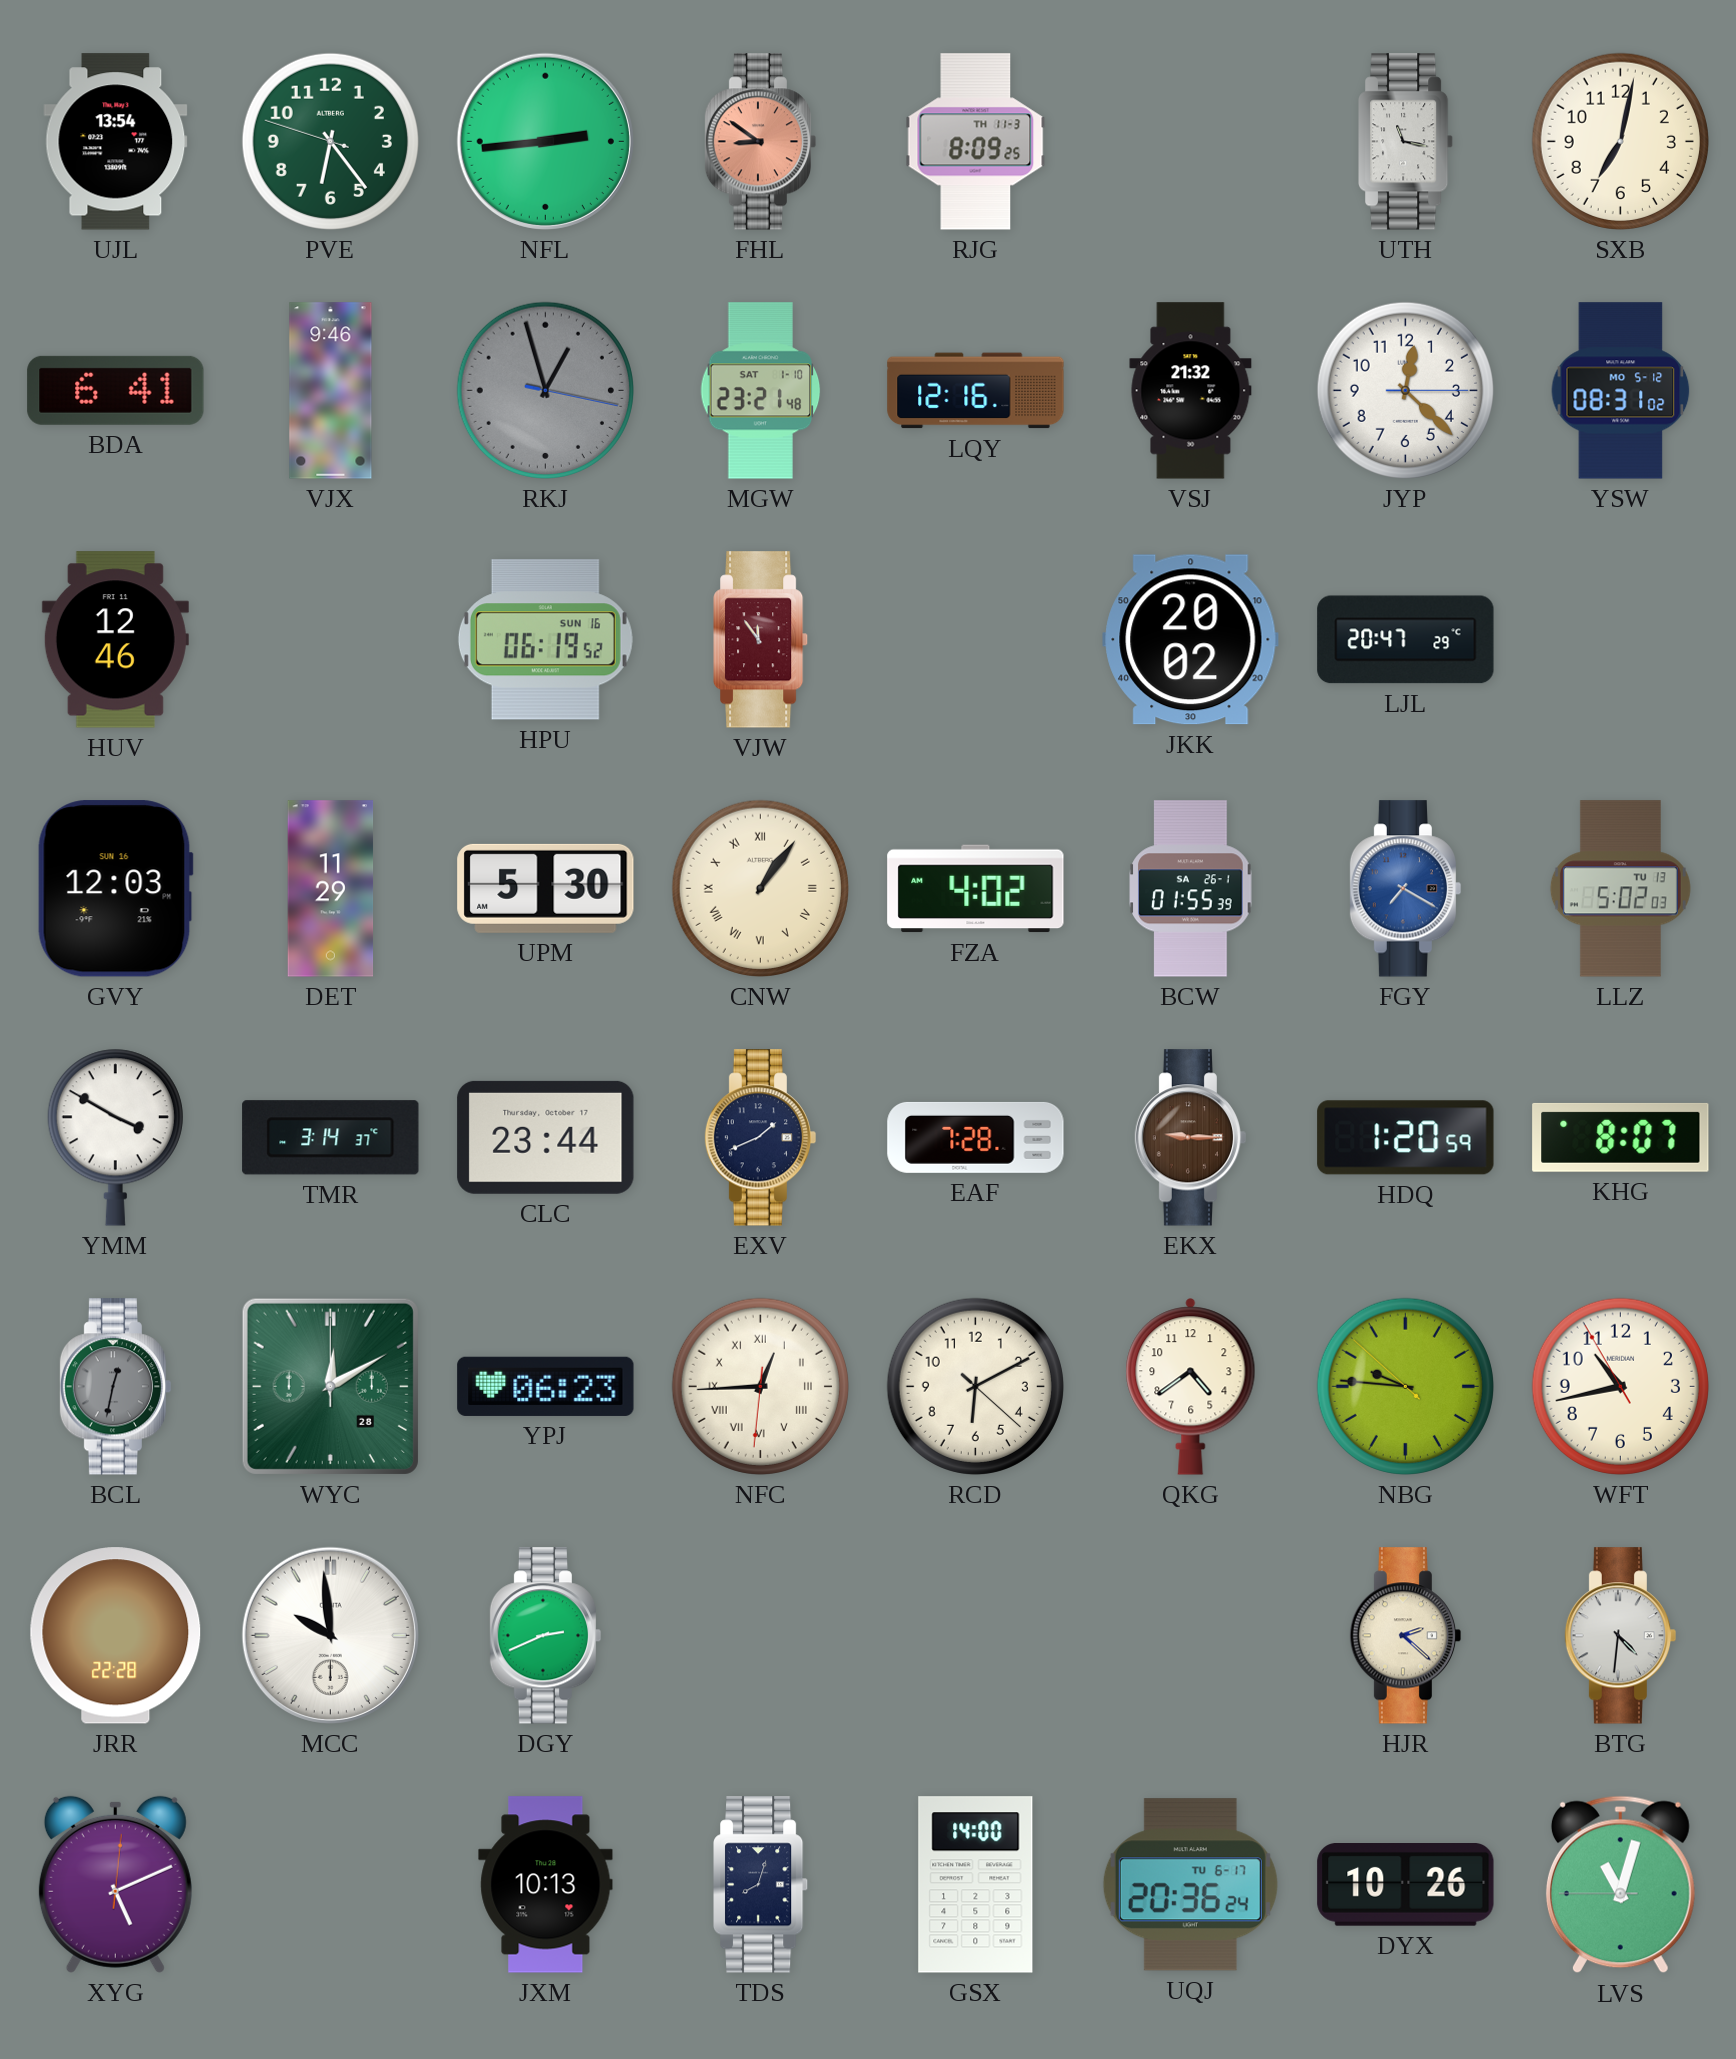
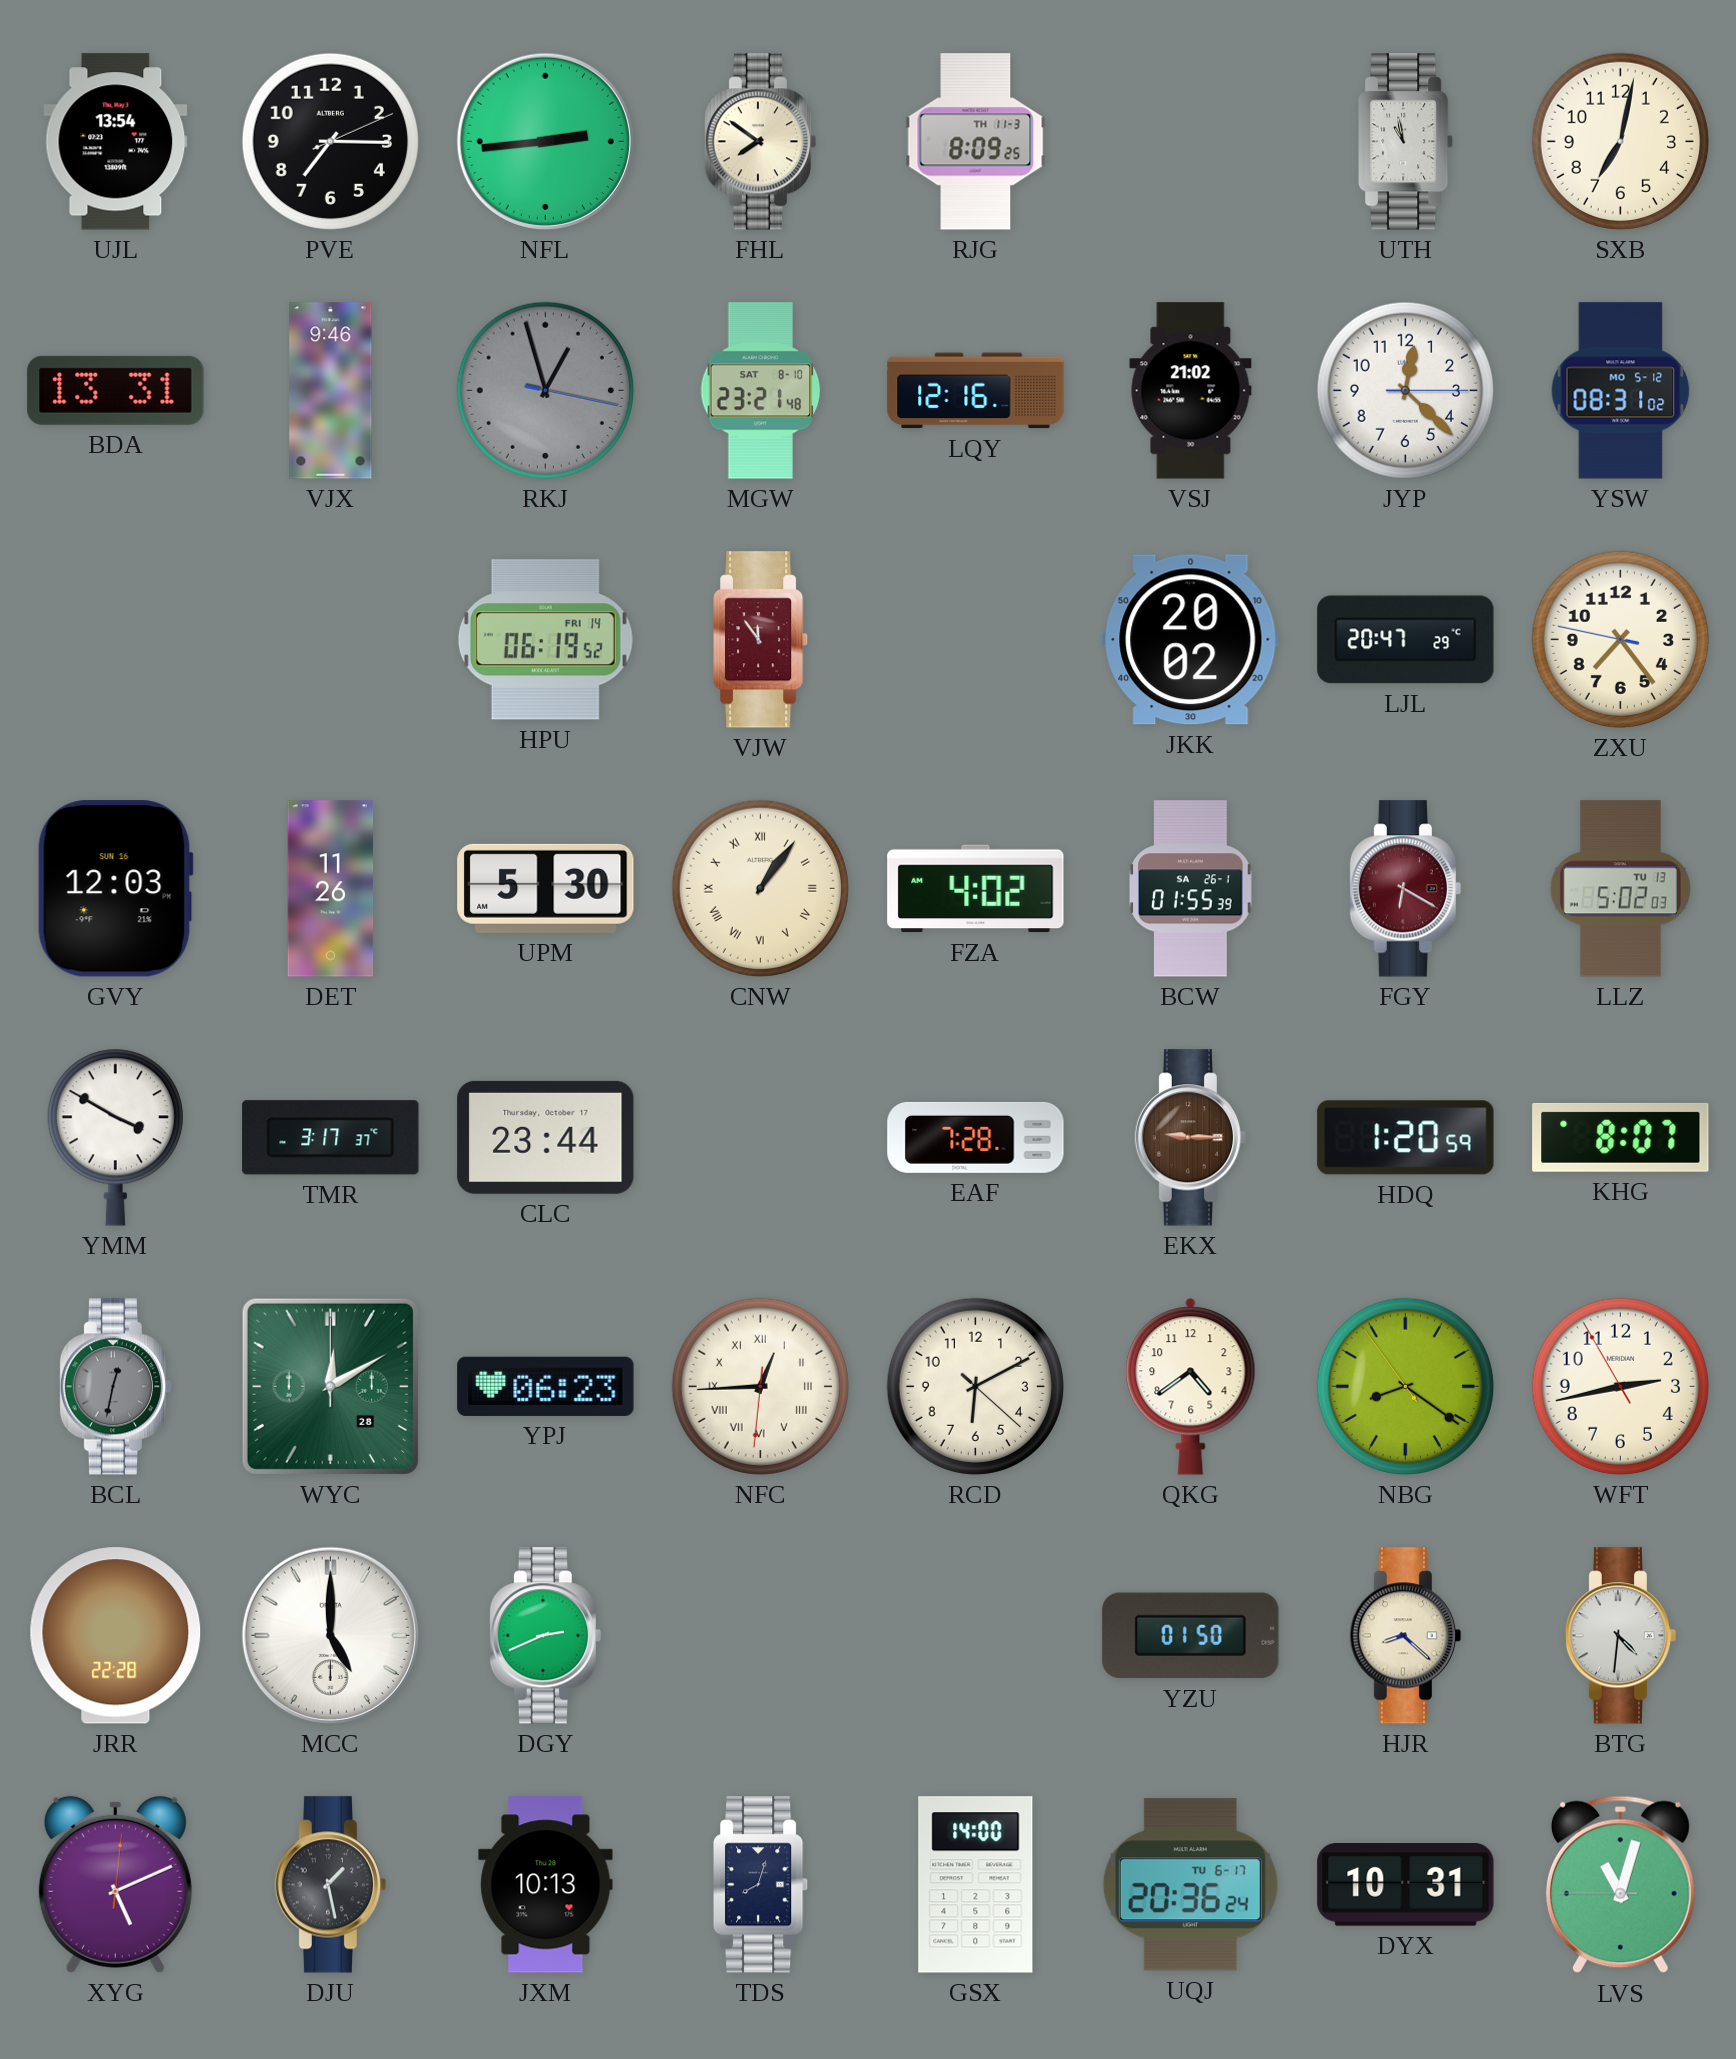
PVE: 6:23 -> 7:15 (330, 141)
PVE dial: green -> black (330, 141)
FHL: 8:51 -> 7:51 (761, 142)
FHL dial: salmon -> cream (761, 142)
UTH: 11:17 -> 10:58 (1407, 142)
BDA: 6:41 -> 13:31 (116, 390)
MGW date: SAT 1-10 -> SAT 8-10 (761, 391)
VSJ: 21:32 -> 21:02 (1191, 391)
HUV: 12:46 -> none (115, 640)
HPU date: SUN 16 -> FRI 14 (545, 640)
ZXU: none -> 7:23 (1620, 639)
DET: 11:29 -> 11:26 (331, 889)
FGY: 7:20 -> 6:20 (1406, 889)
FGY dial: blue -> burgundy (1406, 889)
TMR: 3:14 -> 3:17 (331, 1138)
EXV: 1:41 -> none (761, 1138)
NBG: 9:45 -> 8:20 (1405, 1386)
WFT: 10:42 -> 2:42 (1620, 1386)
MCC: 9:59 -> 5:00 (330, 1635)
YZU: none -> 01:50 (1191, 1636)
HJR: 2:22 -> 8:22 (1406, 1636)
DJU: none -> 1:28 (331, 1885)
DYX: 10:26 -> 10:31 (1406, 1885)
